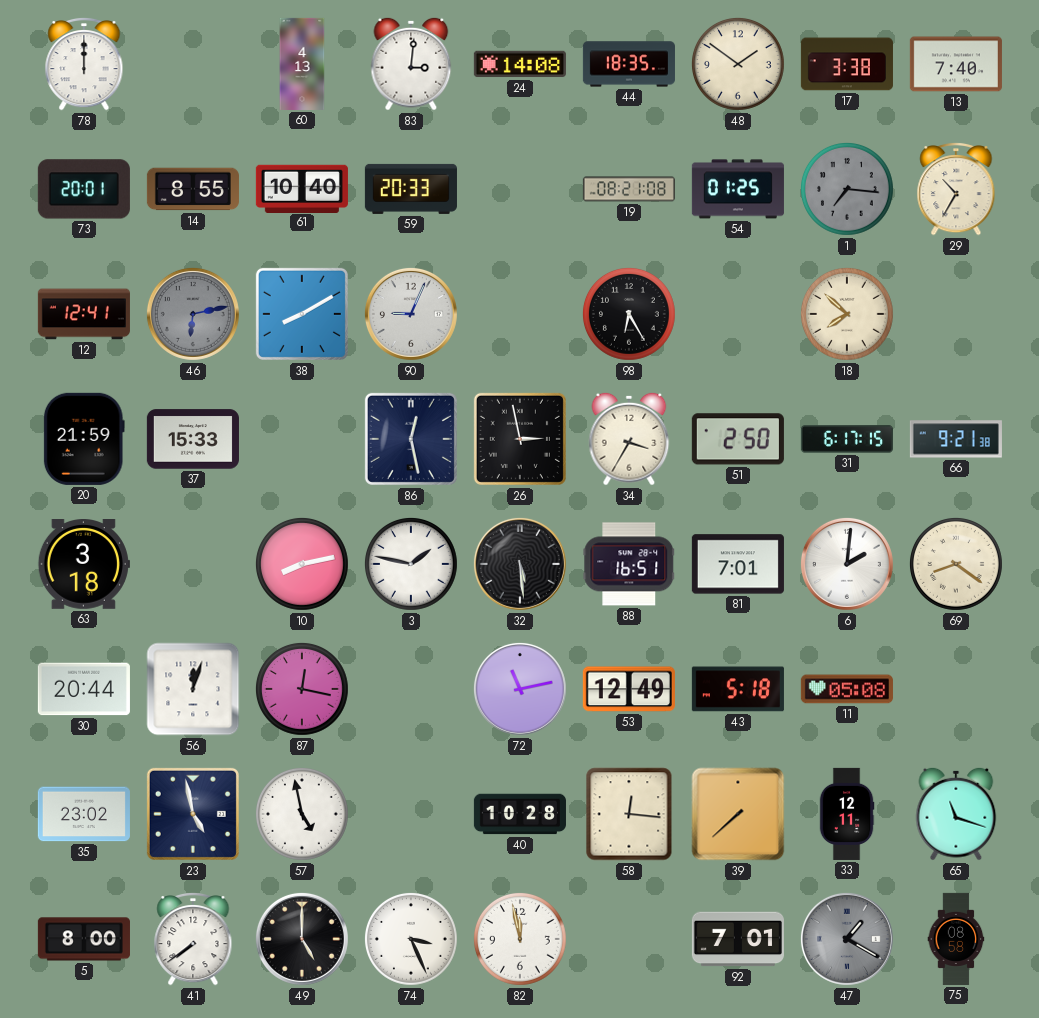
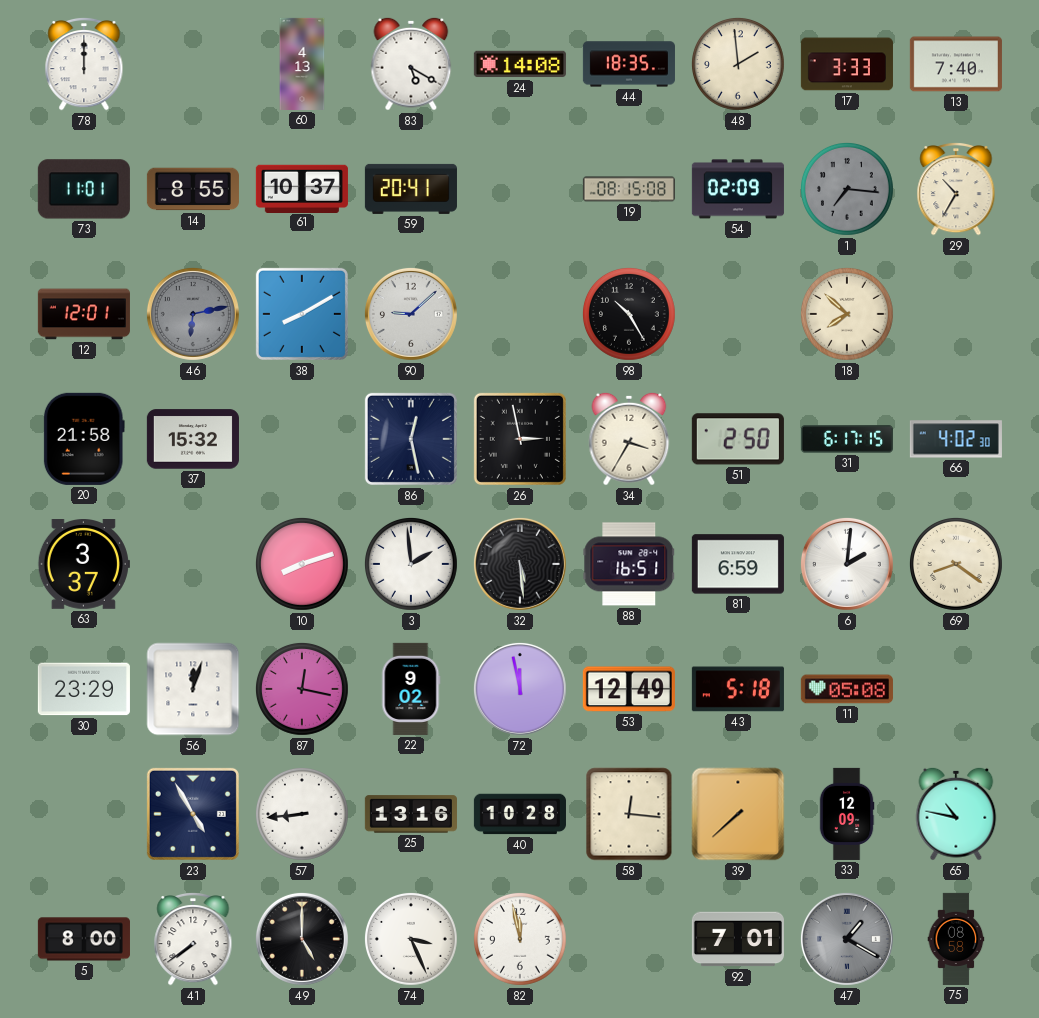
83: 3:01 -> 5:20 (411, 64)
48: 1:51 -> 1:59 (739, 65)
17: 3:38 -> 3:33 (847, 64)
73: 20:01 -> 11:01 (84, 189)
61: 10:40 -> 10:37 (302, 188)
59: 20:33 -> 20:41 (411, 189)
19: 08:21 -> 08:15 (629, 189)
54: 01:25 -> 02:09 (738, 189)
12: 12:41 -> 12:01 (84, 314)
90: 9:04 -> 9:08 (411, 314)
98: 6:25 -> 10:25 (630, 315)
20: 21:59 -> 21:58 (84, 439)
37: 15:33 -> 15:32 (193, 439)
66: 9:21 -> 4:02 (956, 439)
63: 3:18 -> 3:37 (84, 565)
10: 8:13 -> 8:12 (303, 565)
3: 1:47 -> 1:59 (412, 565)
81: 7:01 -> 6:59 (738, 564)
30: 20:44 -> 23:29 (84, 689)
22: none -> 9:02 (411, 689)
72: 11:13 -> 11:58 (520, 689)
35: 23:02 -> none (84, 814)
23: 4:58 -> 4:55 (193, 814)
57: 4:58 -> 8:44 (303, 815)
25: none -> 13:16 (411, 814)
33: 12:11 -> 12:09 (847, 814)
65: 11:18 -> 10:47 (956, 814)
